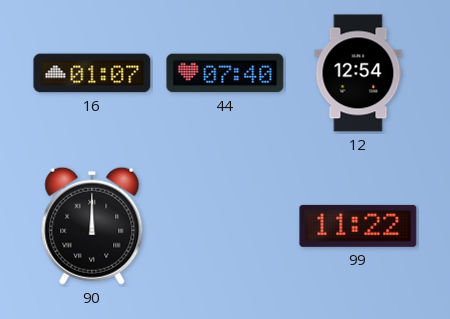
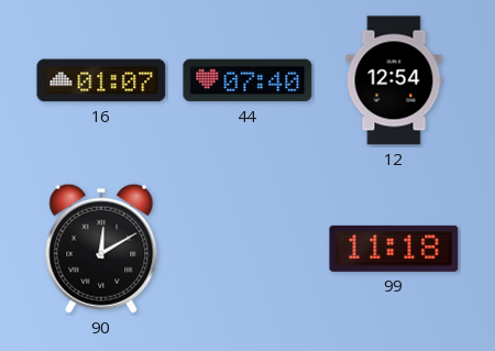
90: 12:00 -> 12:10 (101, 249)
99: 11:22 -> 11:18 (394, 249)
